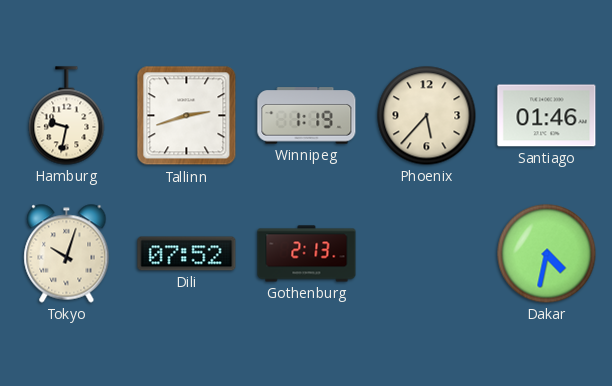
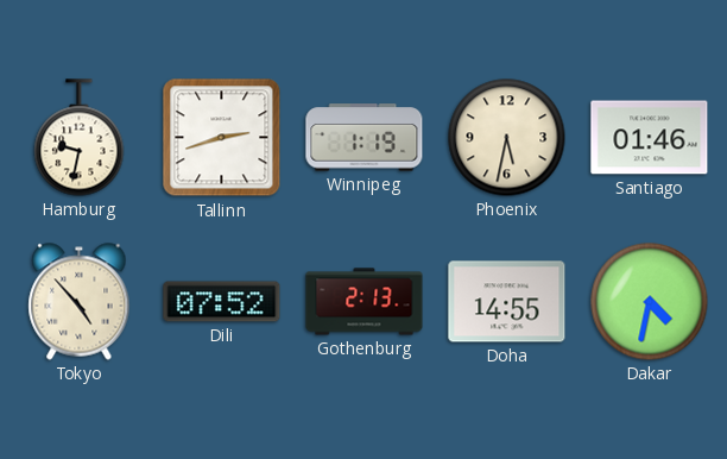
Phoenix: 5:37 -> 5:32 (507, 138)
Tokyo: 10:03 -> 4:53 (80, 302)
Doha: none -> 14:55 (507, 302)
